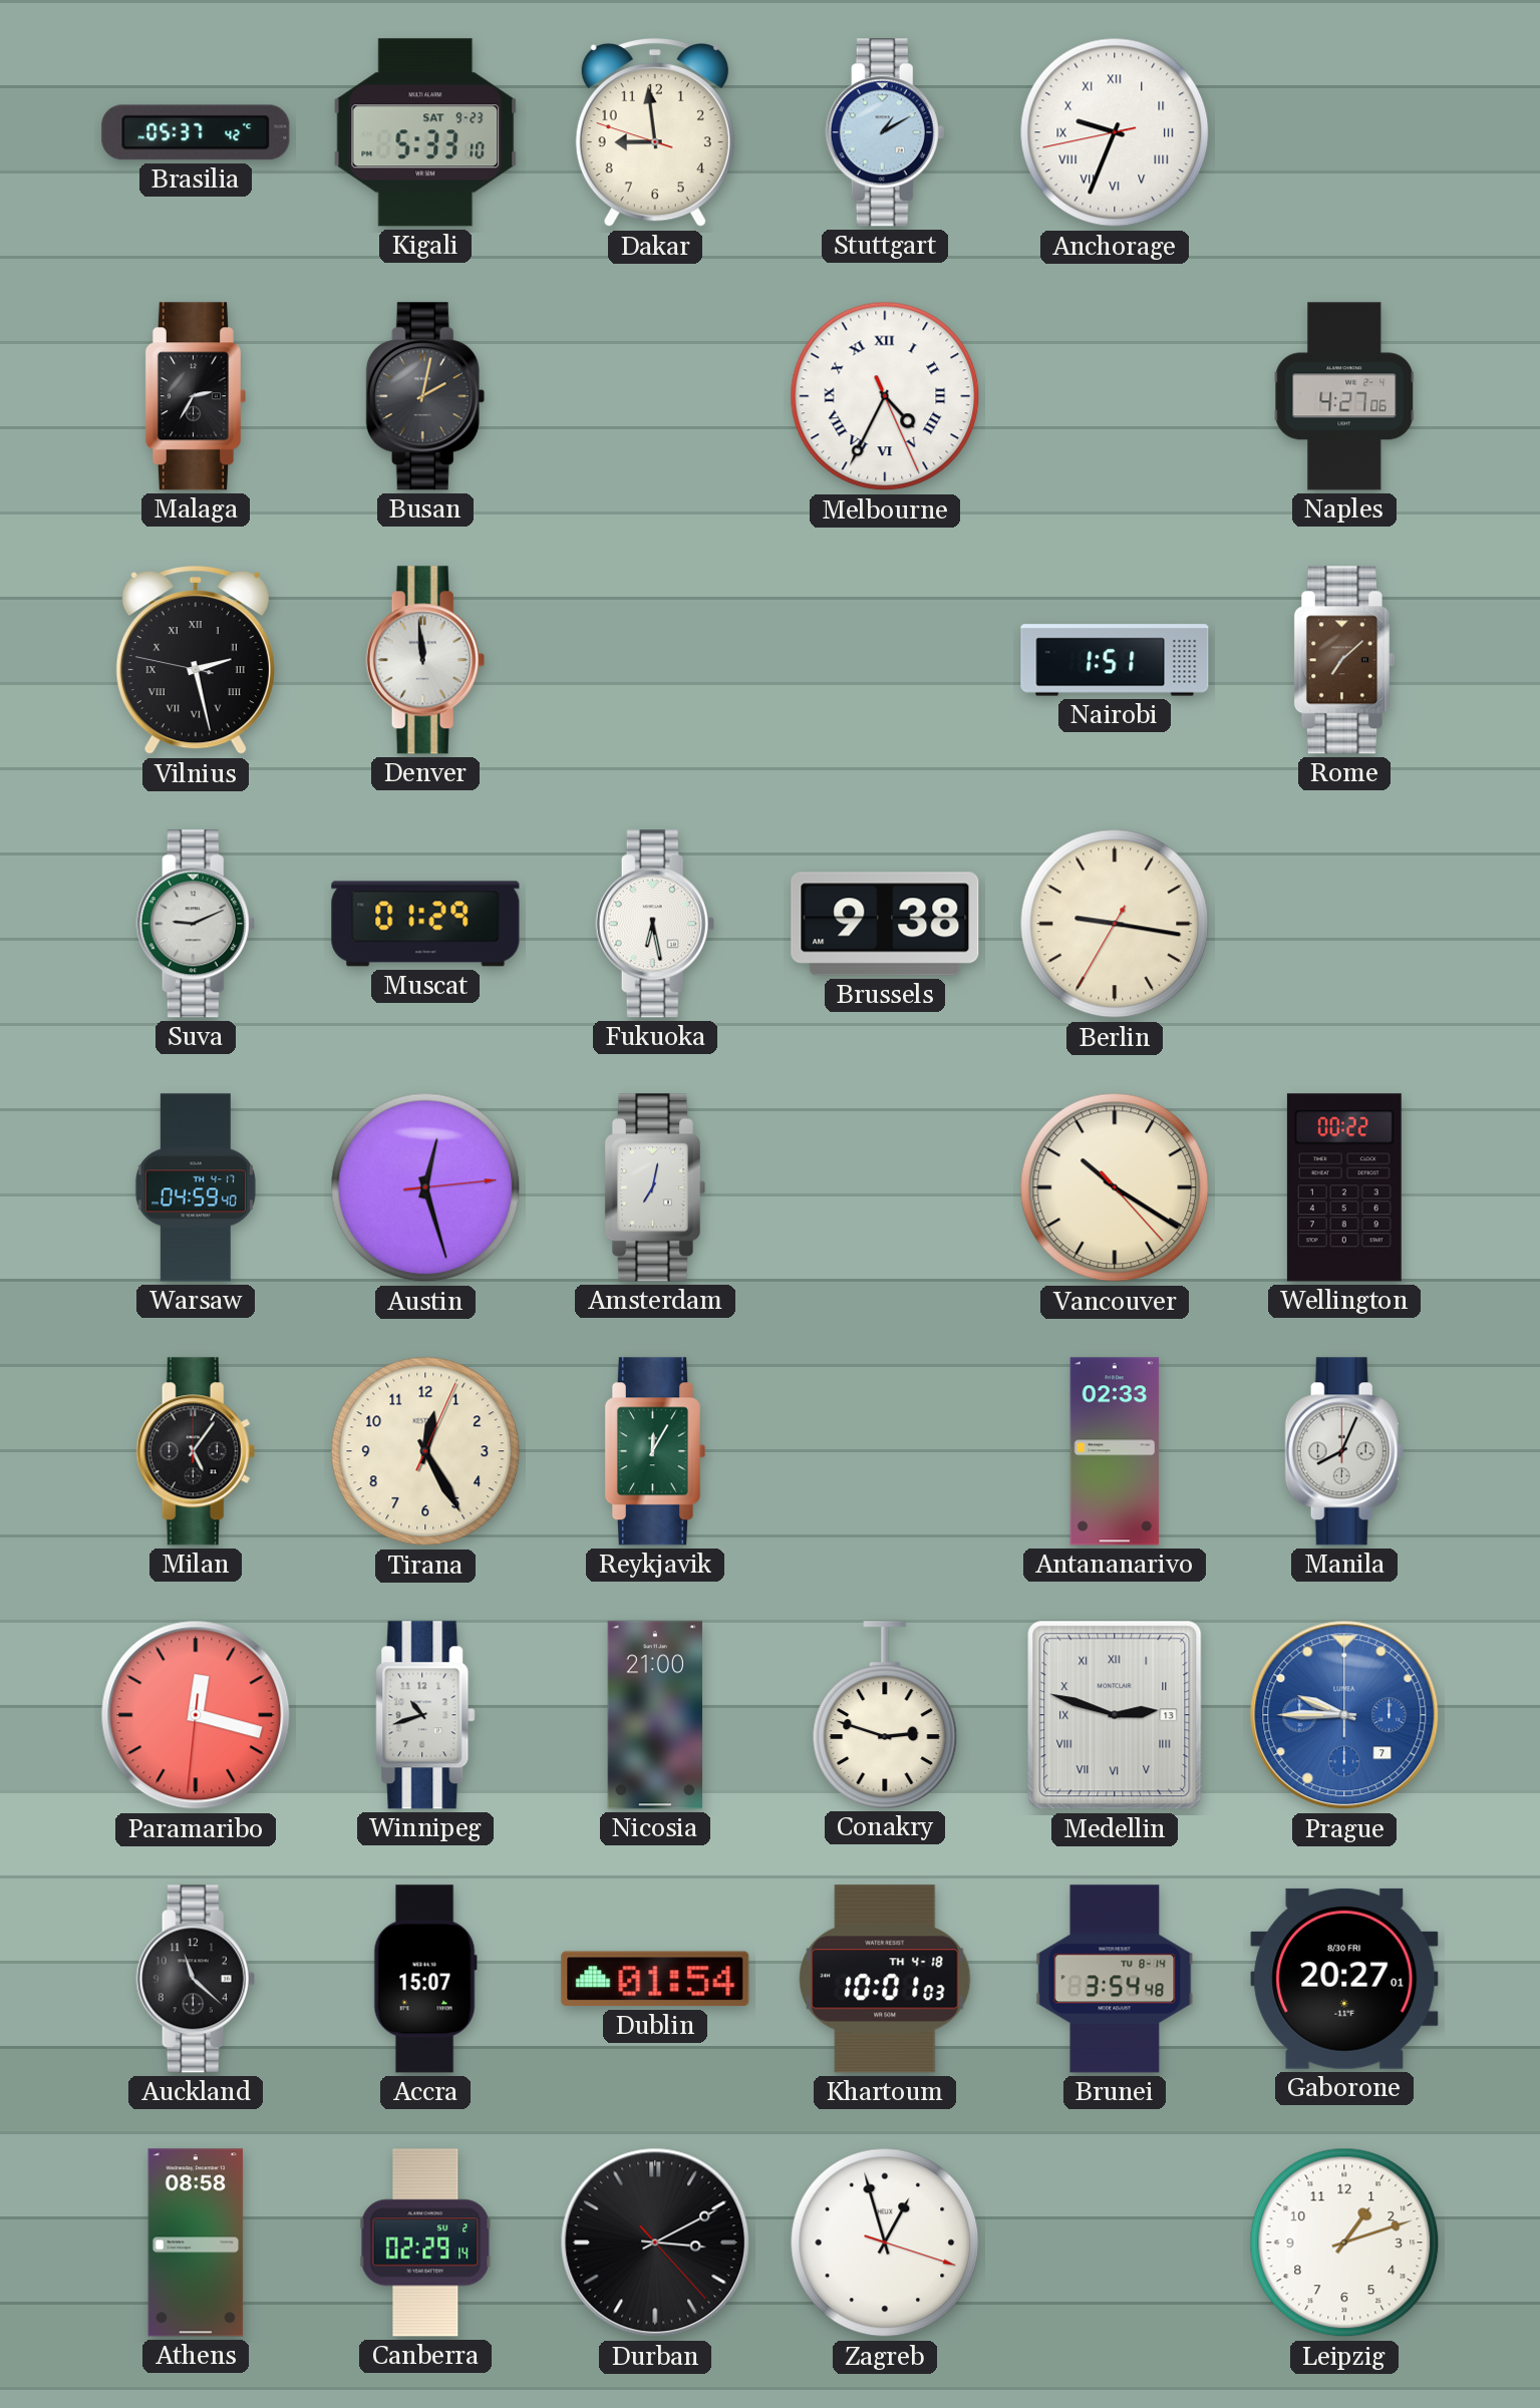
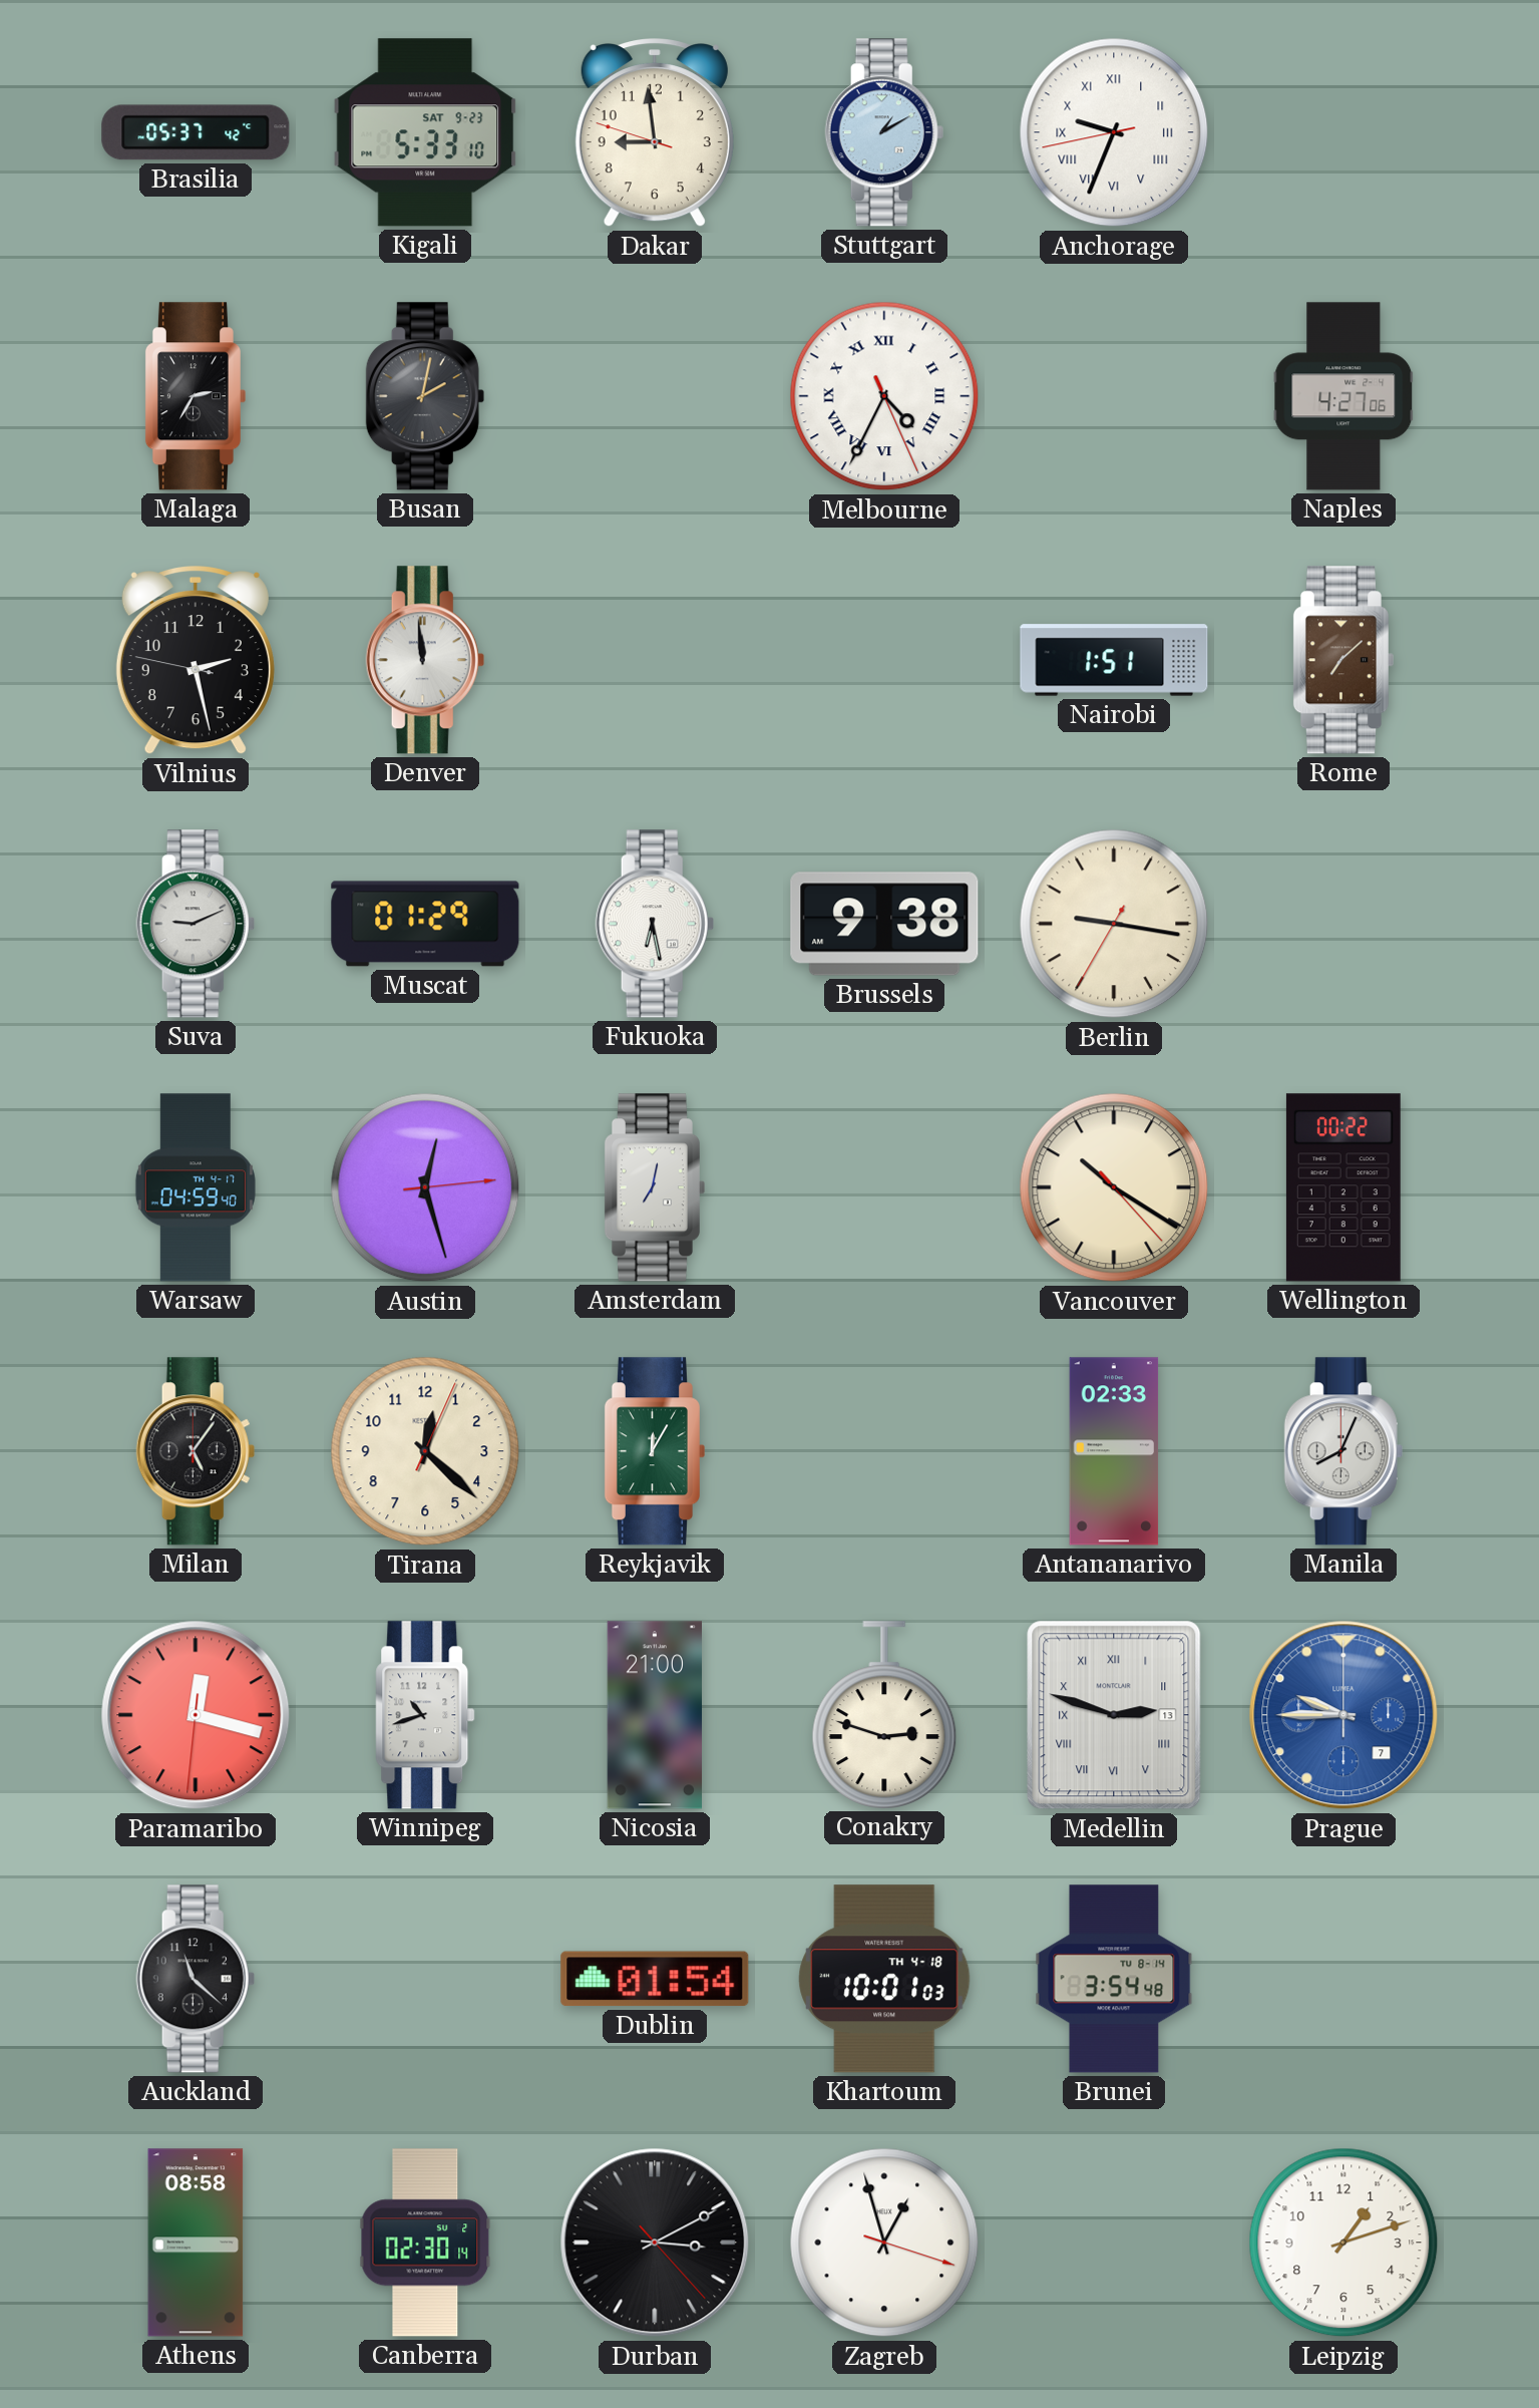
Vilnius numerals: Roman -> Arabic (196, 661)
Tirana: 12:25 -> 12:22 (425, 1451)
Accra: 15:07 -> none (425, 1979)
Gaborone: 20:27 -> none (1344, 1979)
Canberra: 02:29 -> 02:30 (425, 2243)
